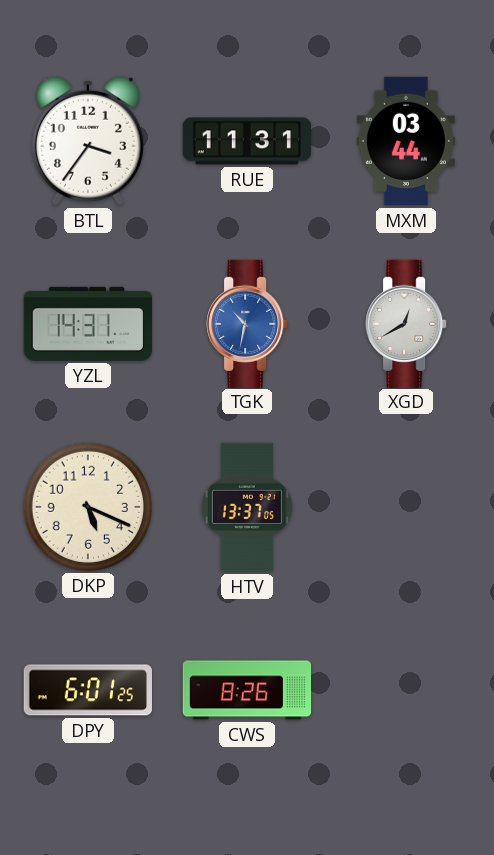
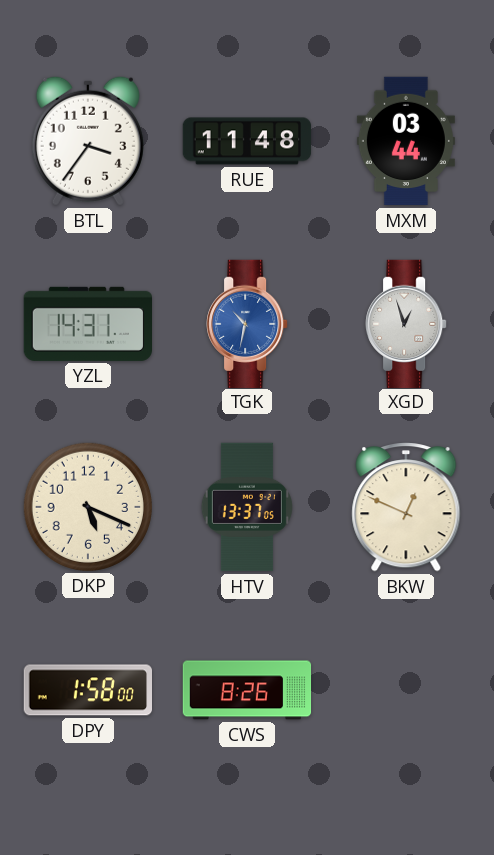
RUE: 11:31 -> 11:48 (247, 141)
XGD: 12:40 -> 12:57 (406, 323)
BKW: none -> 12:49 (406, 508)
DPY: 6:01 -> 1:58 (87, 690)
